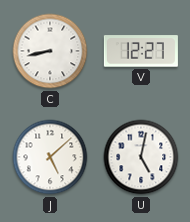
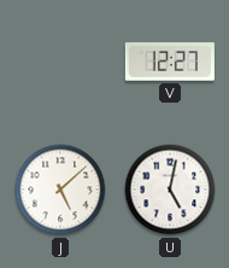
C: 8:43 -> none (50, 51)
